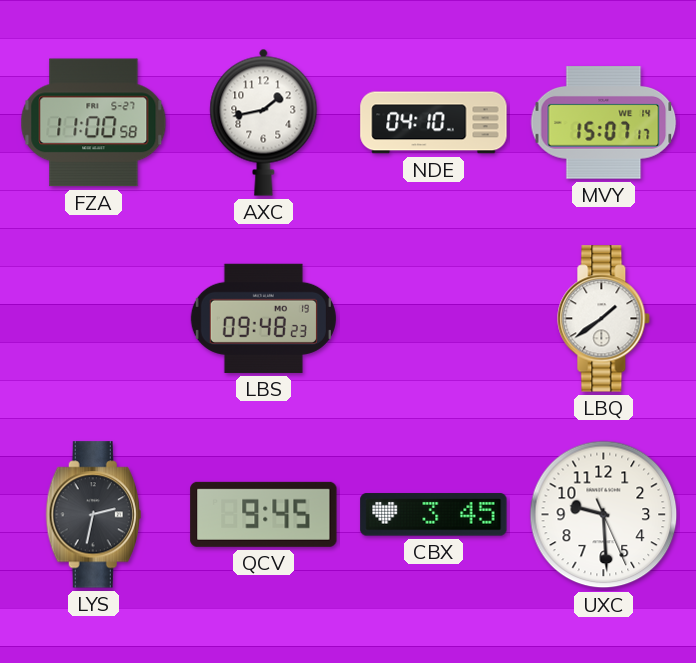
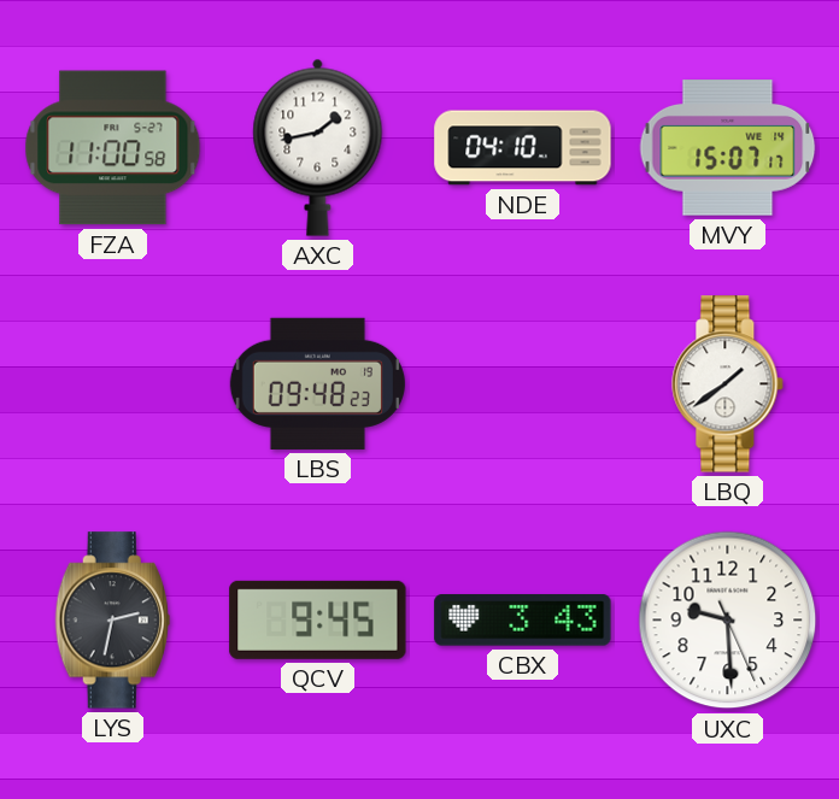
CBX: 3:45 -> 3:43 (523, 621)
